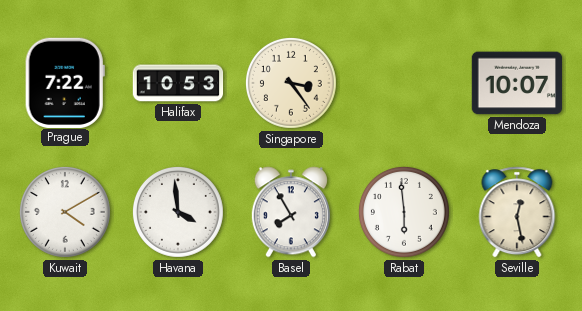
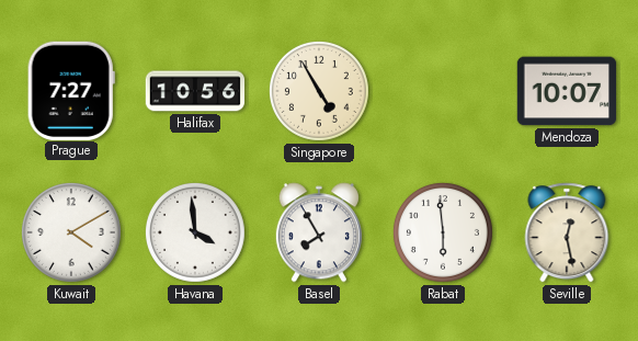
Prague: 7:22 -> 7:27 (71, 90)
Halifax: 10:53 -> 10:56 (195, 91)
Singapore: 3:24 -> 4:55 (319, 91)
